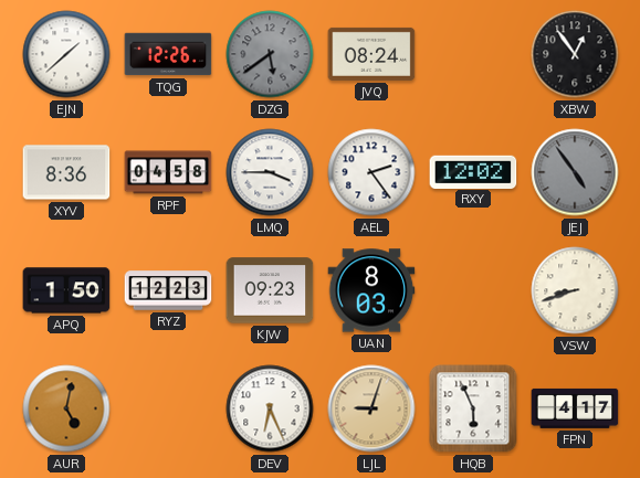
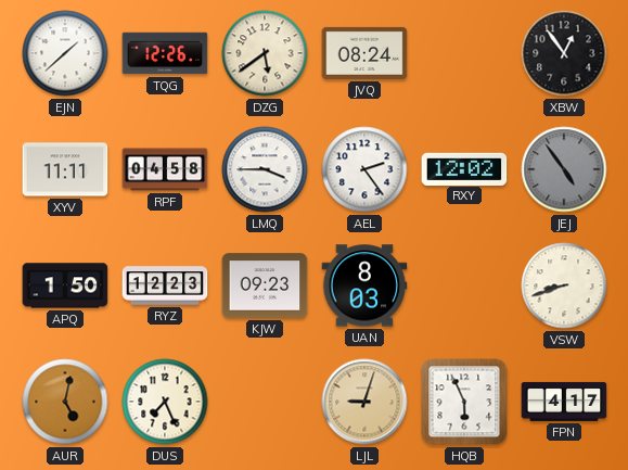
DZG dial: grey -> cream (265, 53)
XYV: 8:36 -> 11:11 (65, 169)
DUS: none -> 7:26 (165, 402)
DEV: 6:26 -> none (270, 408)
